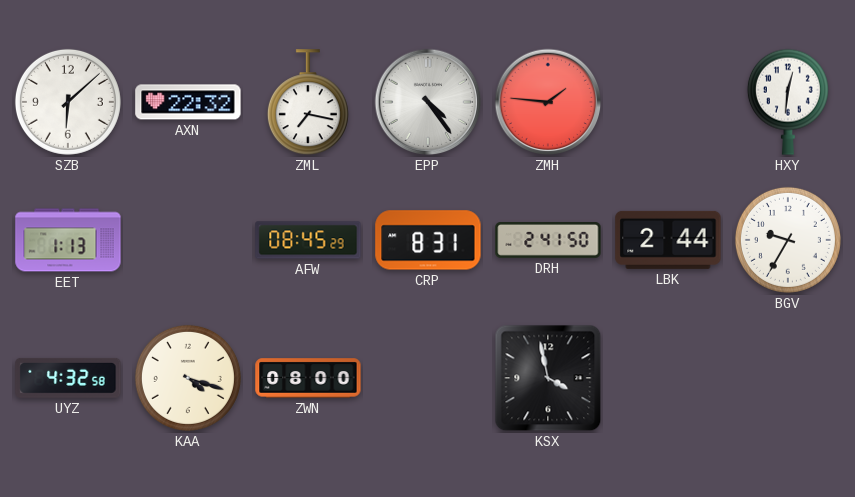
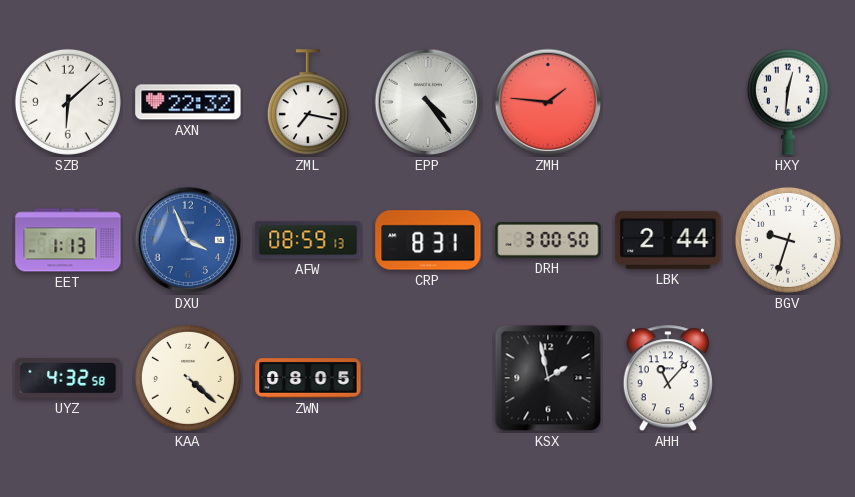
DXU: none -> 3:56 (188, 240)
AFW: 08:45 -> 08:59 (308, 240)
DRH: 2:41 -> 3:00 (548, 241)
BGV: 9:35 -> 9:33 (788, 240)
KAA: 4:18 -> 4:22 (188, 378)
ZWN: 08:00 -> 08:05 (308, 378)
KSX: 3:58 -> 1:58 (548, 378)
AHH: none -> 11:07 (668, 379)
